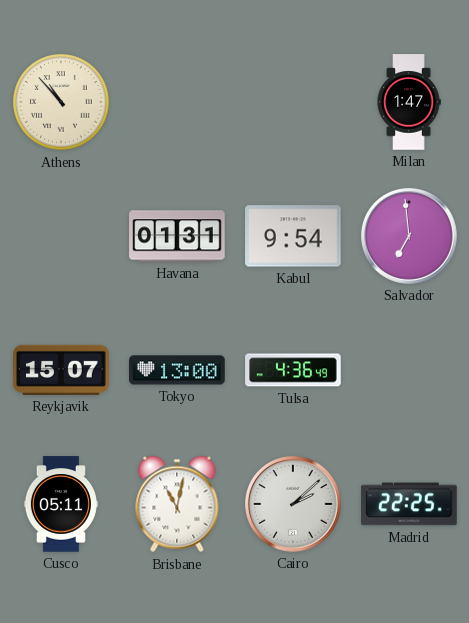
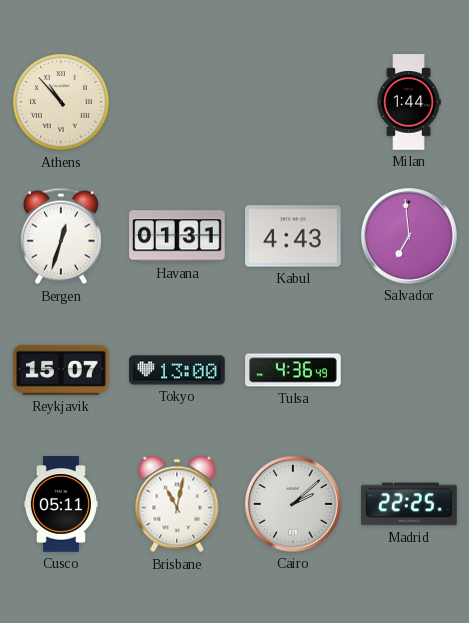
Milan: 1:47 -> 1:44 (409, 102)
Bergen: none -> 12:33 (61, 236)
Kabul: 9:54 -> 4:43 (293, 236)
